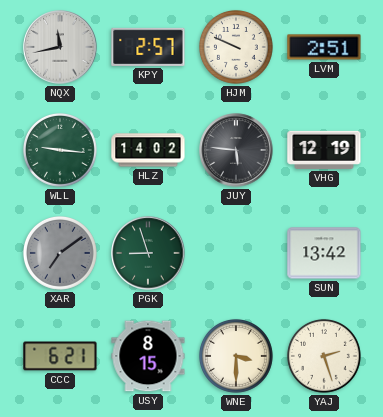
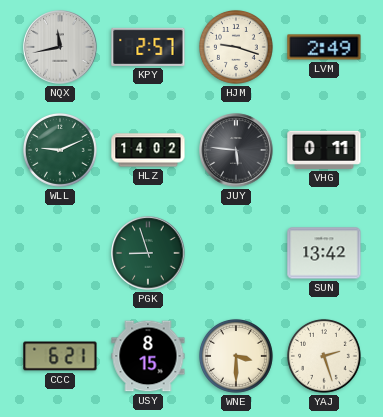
HJM: 9:49 -> 9:18 (236, 47)
LVM: 2:51 -> 2:49 (324, 47)
WLL: 9:16 -> 9:11 (60, 150)
VHG: 12:19 -> 0:11 (324, 150)
XAR: 7:09 -> none (60, 253)
